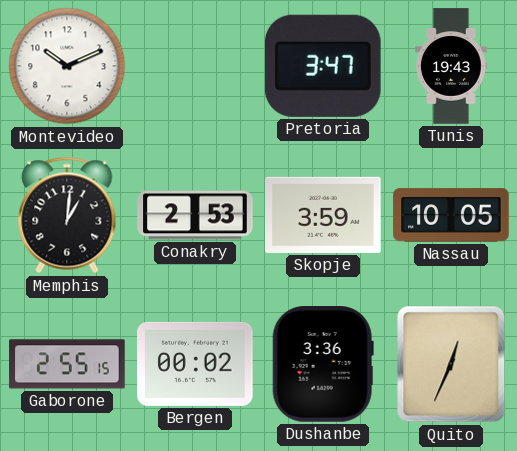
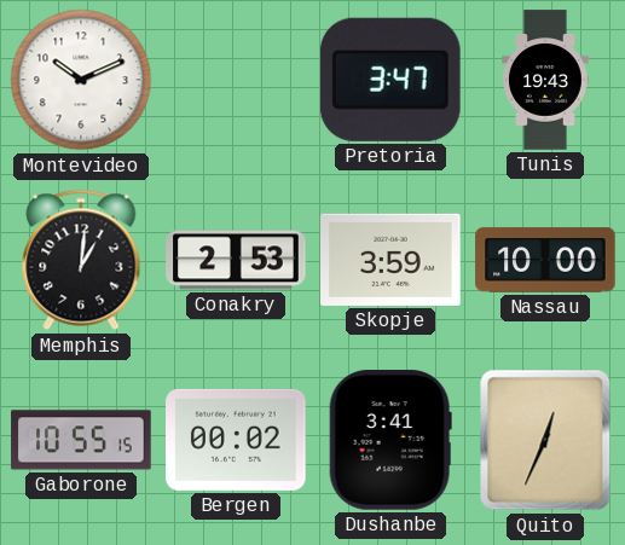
Nassau: 10:05 -> 10:00 (545, 260)
Gaborone: 2:55 -> 10:55 (81, 440)
Dushanbe: 3:36 -> 3:41 (390, 440)
